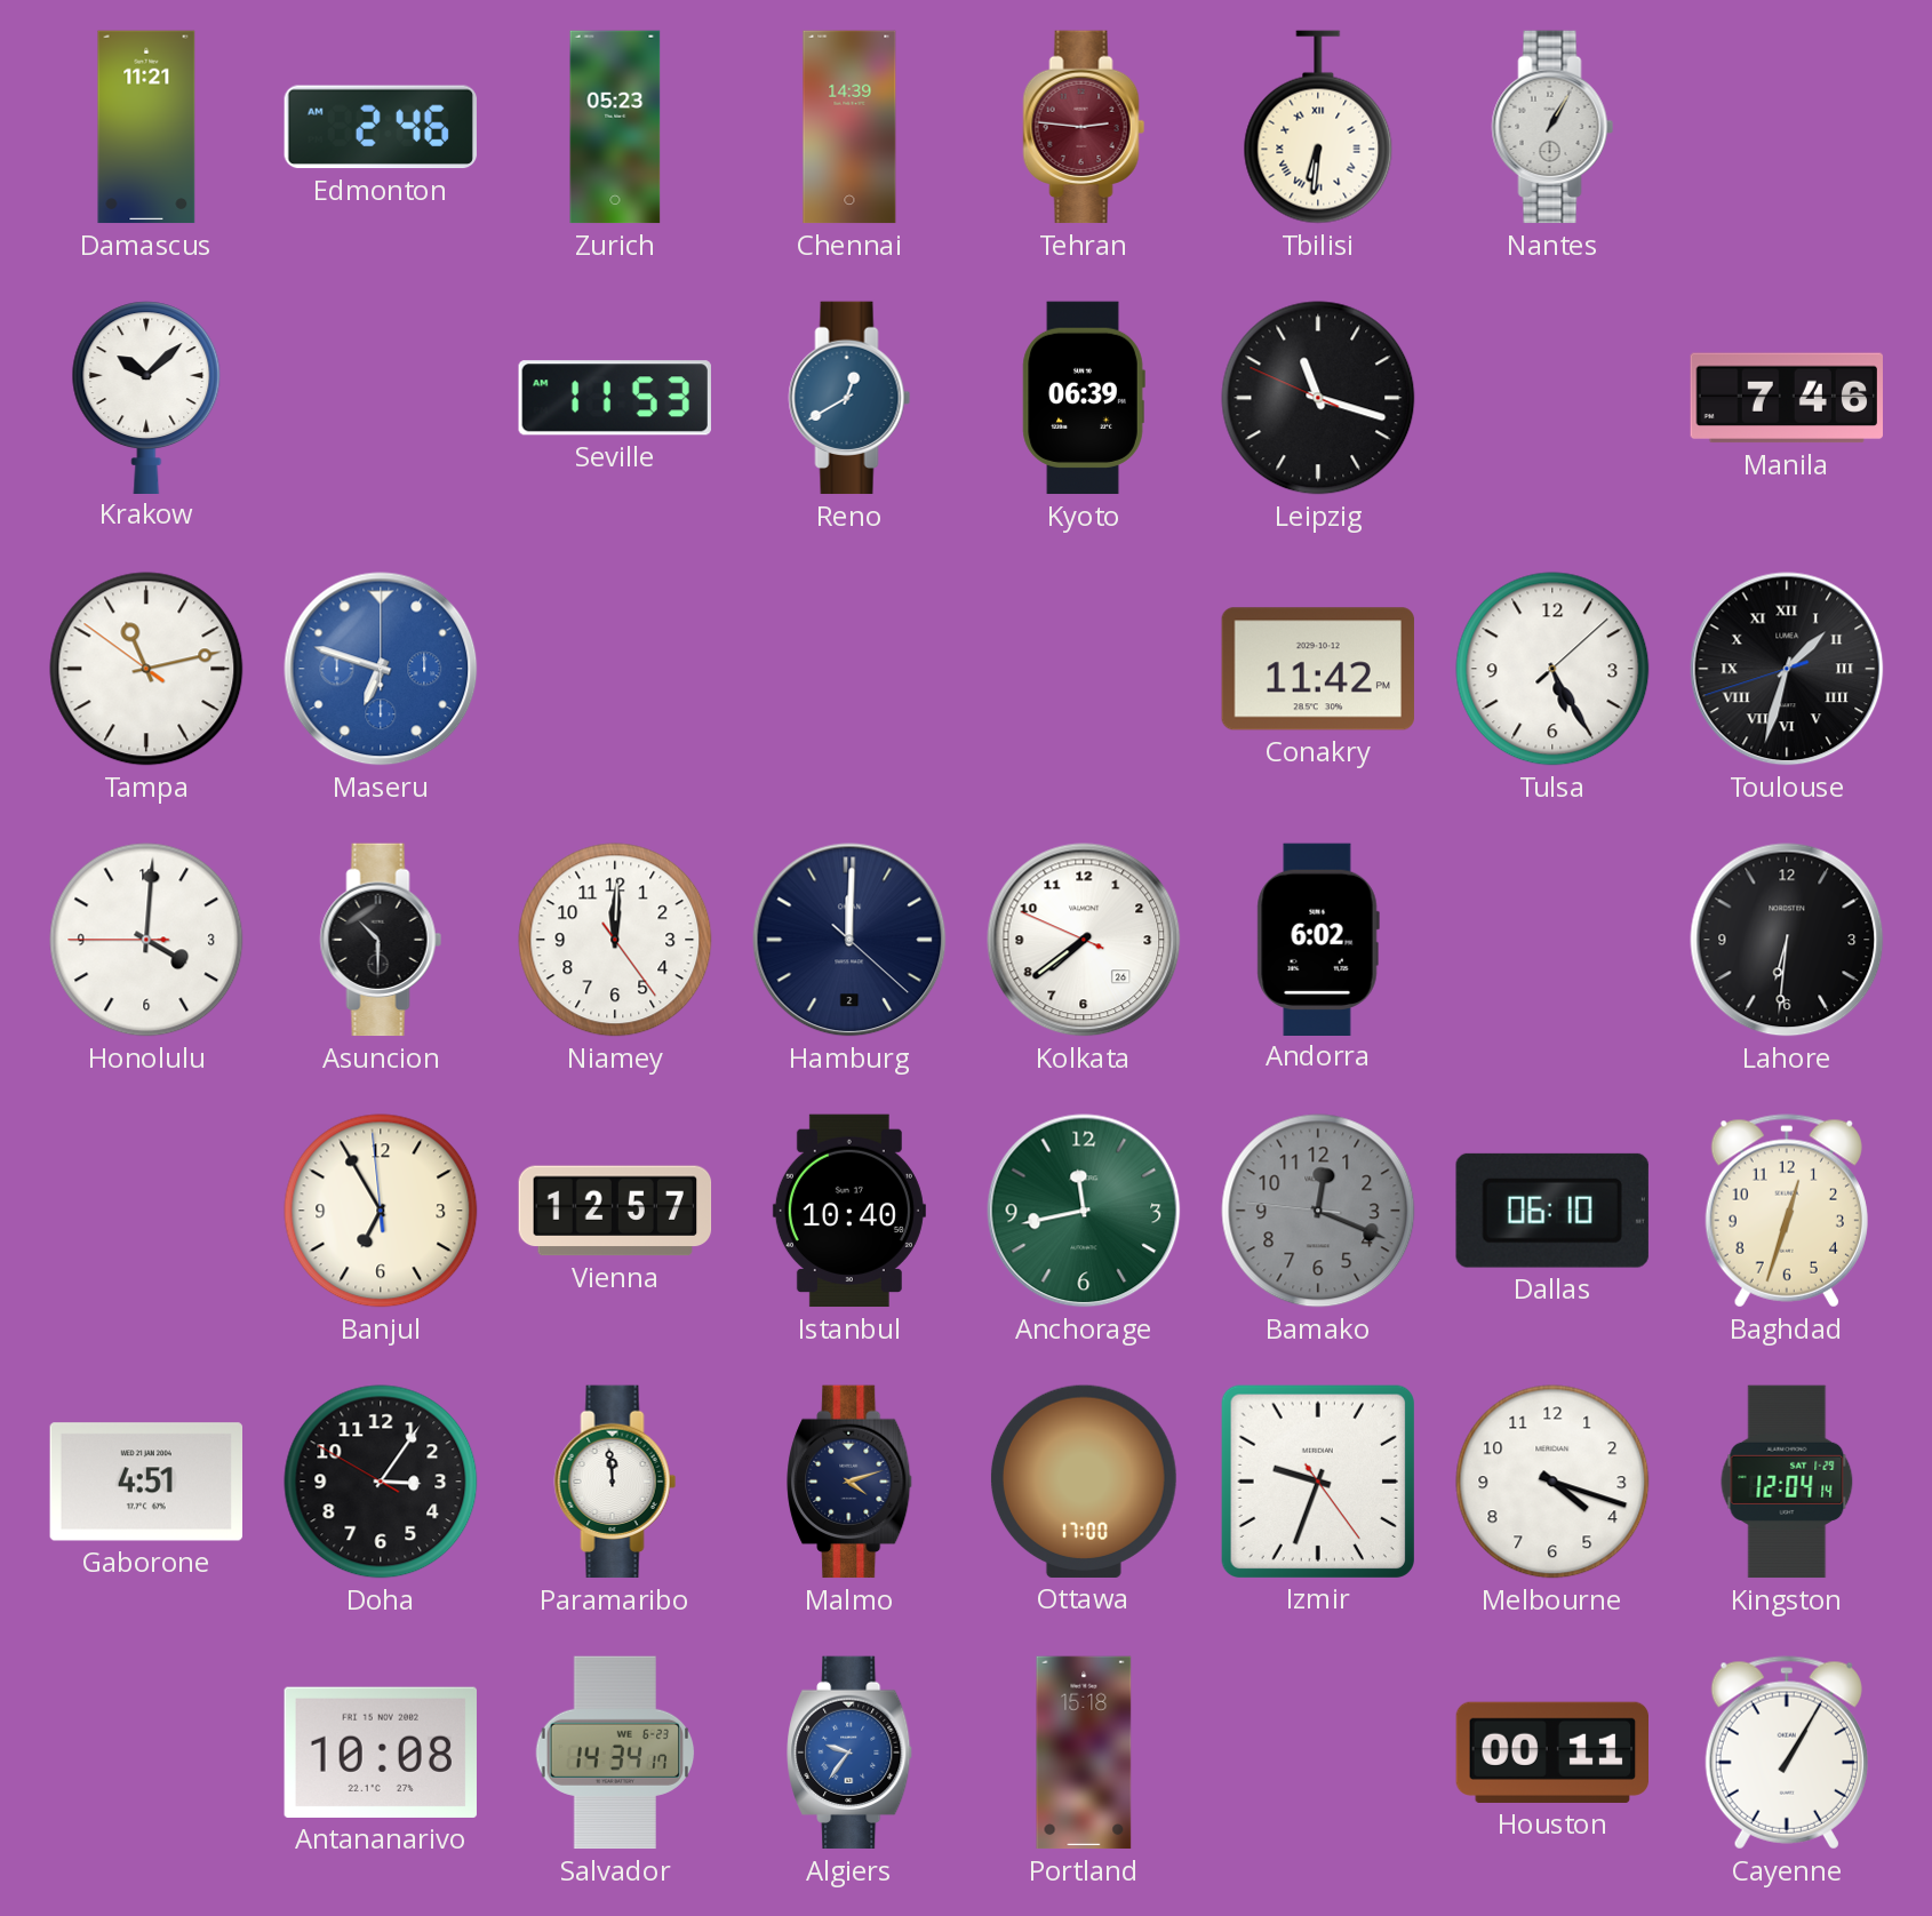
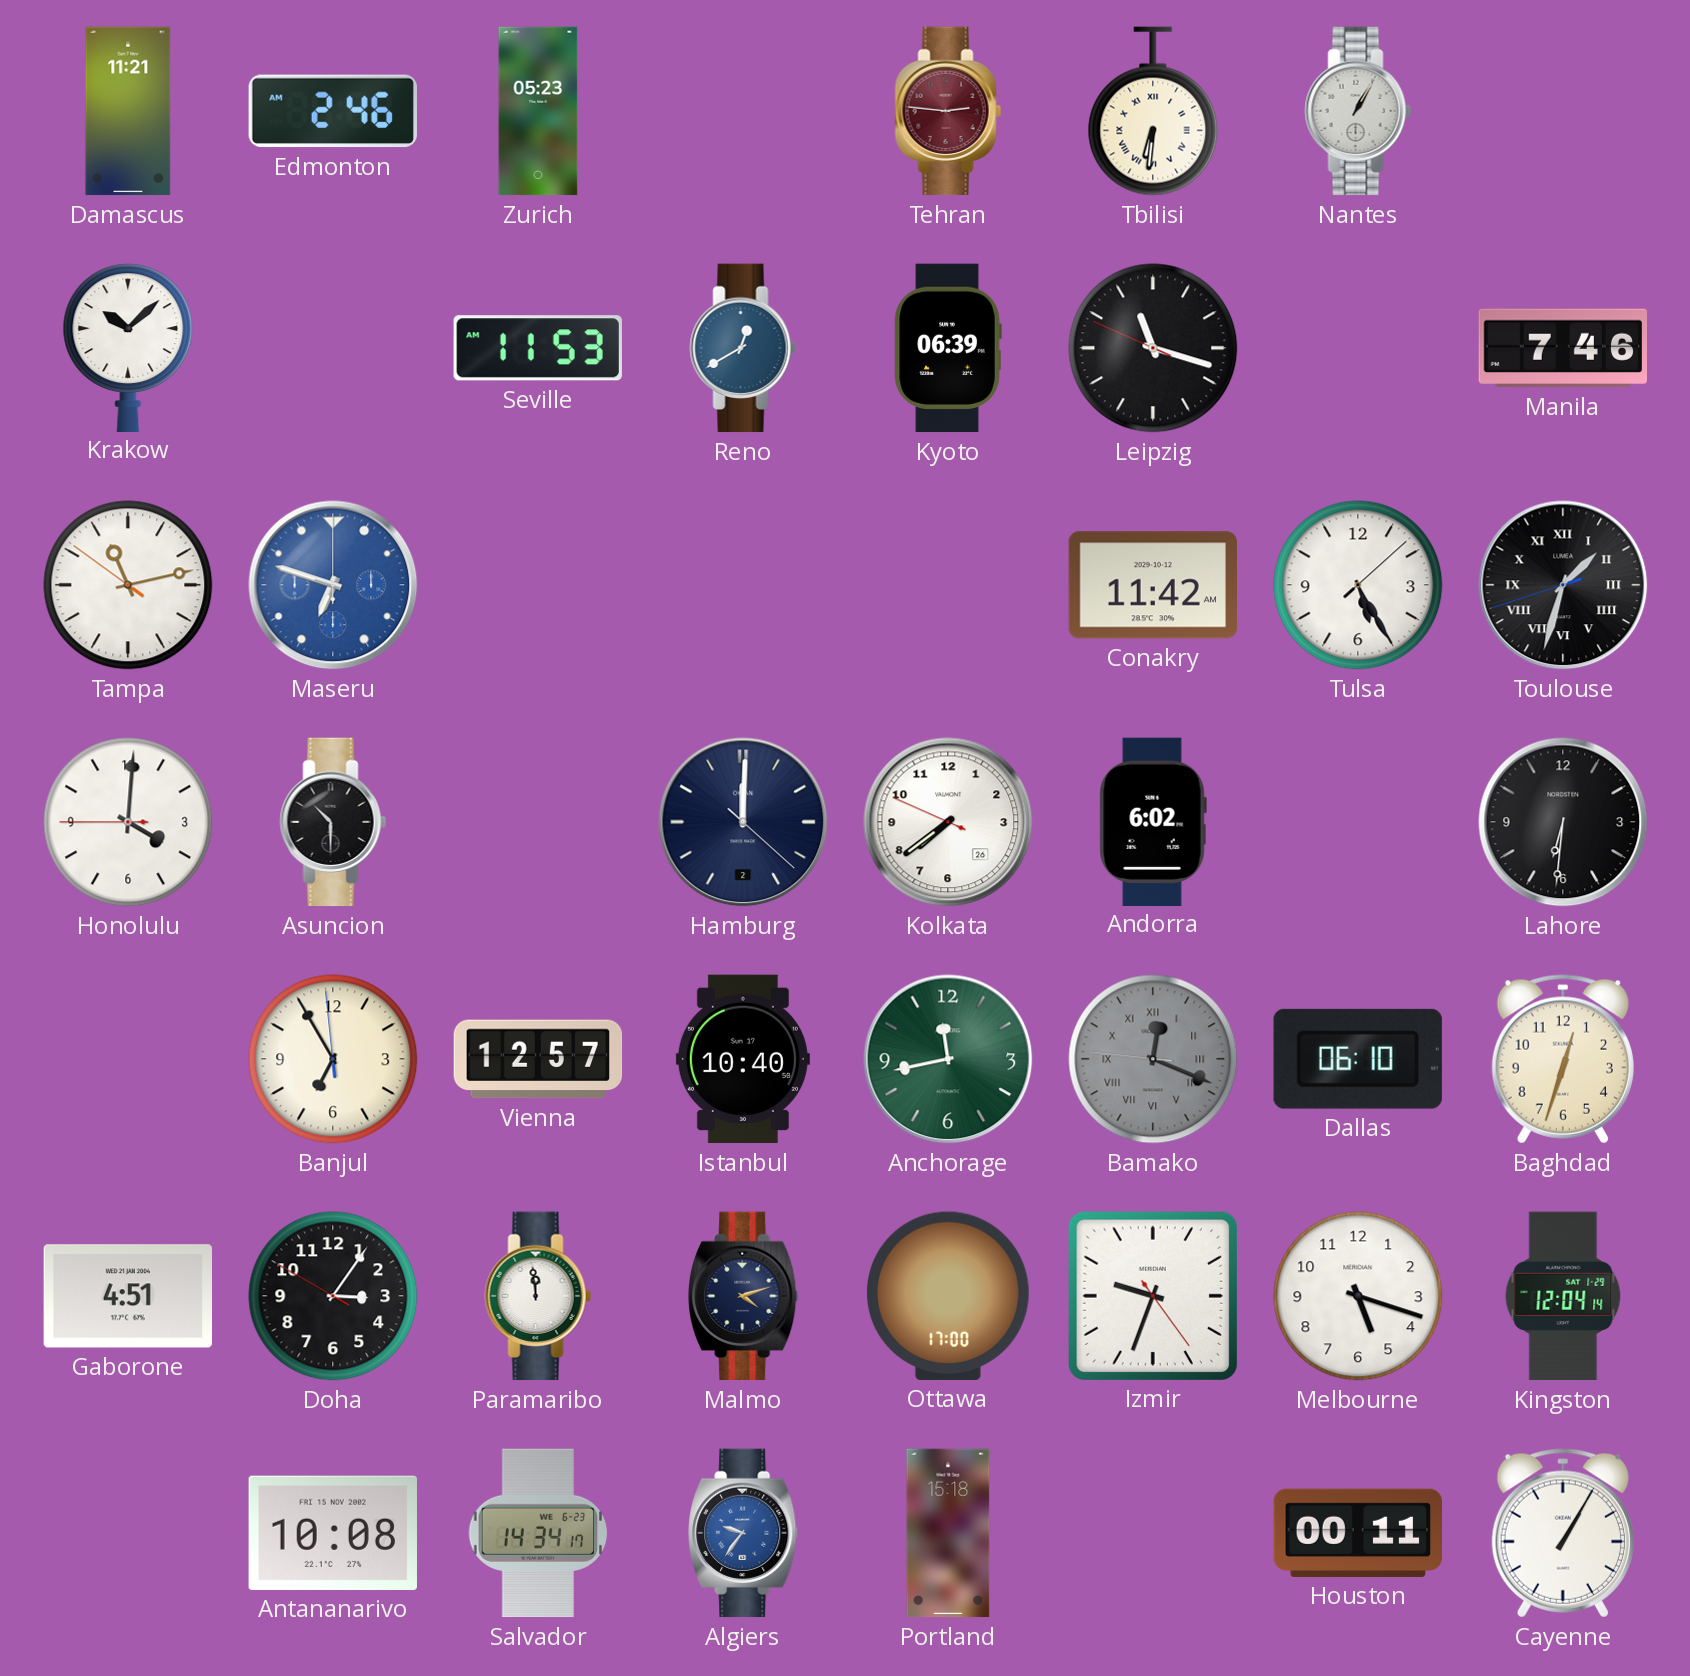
Chennai: 14:39 -> none (849, 127)
Conakry: 11:42 PM -> 11:42 AM (1152, 585)
Niamey: 12:00 -> none (615, 940)
Bamako numerals: Arabic -> Roman (1153, 1059)
Melbourne: 4:18 -> 5:18 (1358, 1296)
